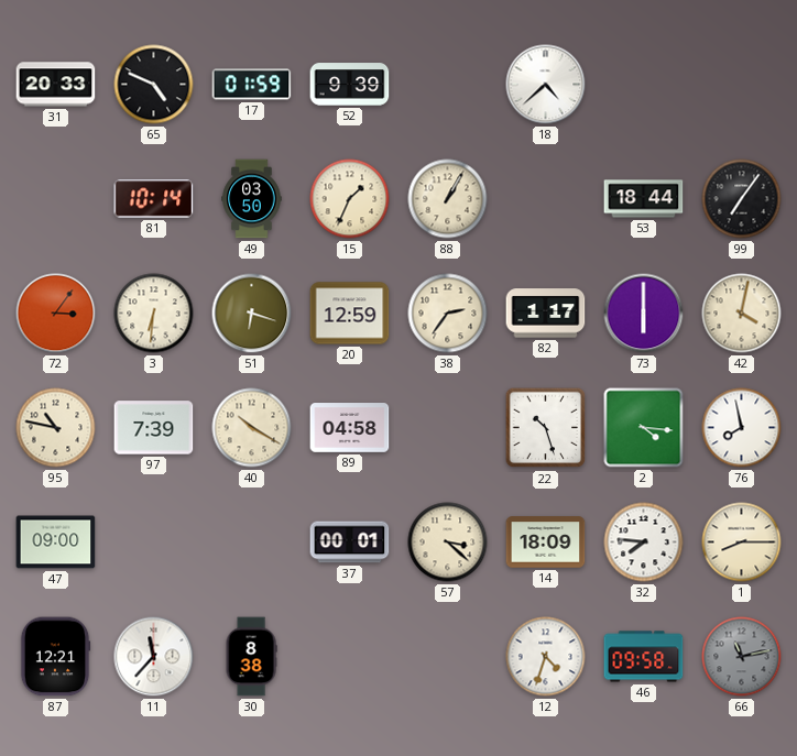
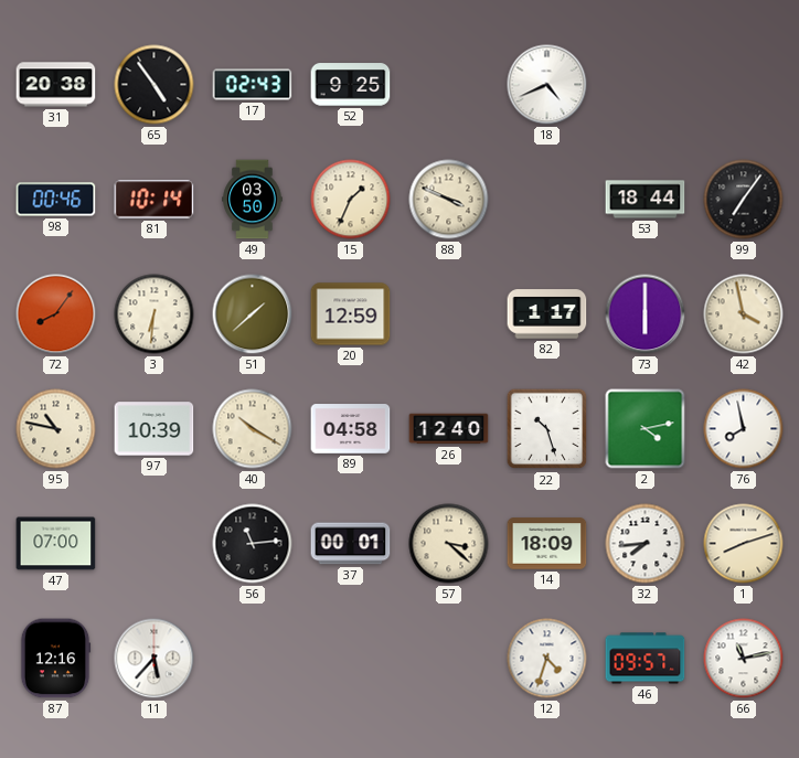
31: 20:33 -> 20:38 (56, 85)
65: 4:49 -> 4:54 (155, 85)
17: 01:59 -> 02:43 (253, 85)
52: 9:39 -> 9:25 (351, 85)
18: 4:38 -> 4:41 (547, 85)
98: none -> 00:46 (56, 200)
88: 1:05 -> 3:49 (449, 200)
72: 3:06 -> 8:06 (56, 314)
51: 6:18 -> 1:38 (253, 314)
38: 2:36 -> none (448, 314)
42: 4:02 -> 3:58 (744, 314)
97: 7:39 -> 10:39 (155, 429)
26: none -> 12:40 (449, 429)
2: 4:16 -> 4:13 (646, 429)
47: 09:00 -> 07:00 (56, 544)
56: none -> 11:14 (253, 544)
32: 7:46 -> 7:44 (646, 544)
1: 8:15 -> 8:12 (744, 544)
87: 12:21 -> 12:16 (55, 659)
11: 11:37 -> 5:37 (155, 659)
30: 8:38 -> none (251, 657)
46: 09:58 -> 09:57 (646, 659)
66 dial: grey -> white (744, 659)
